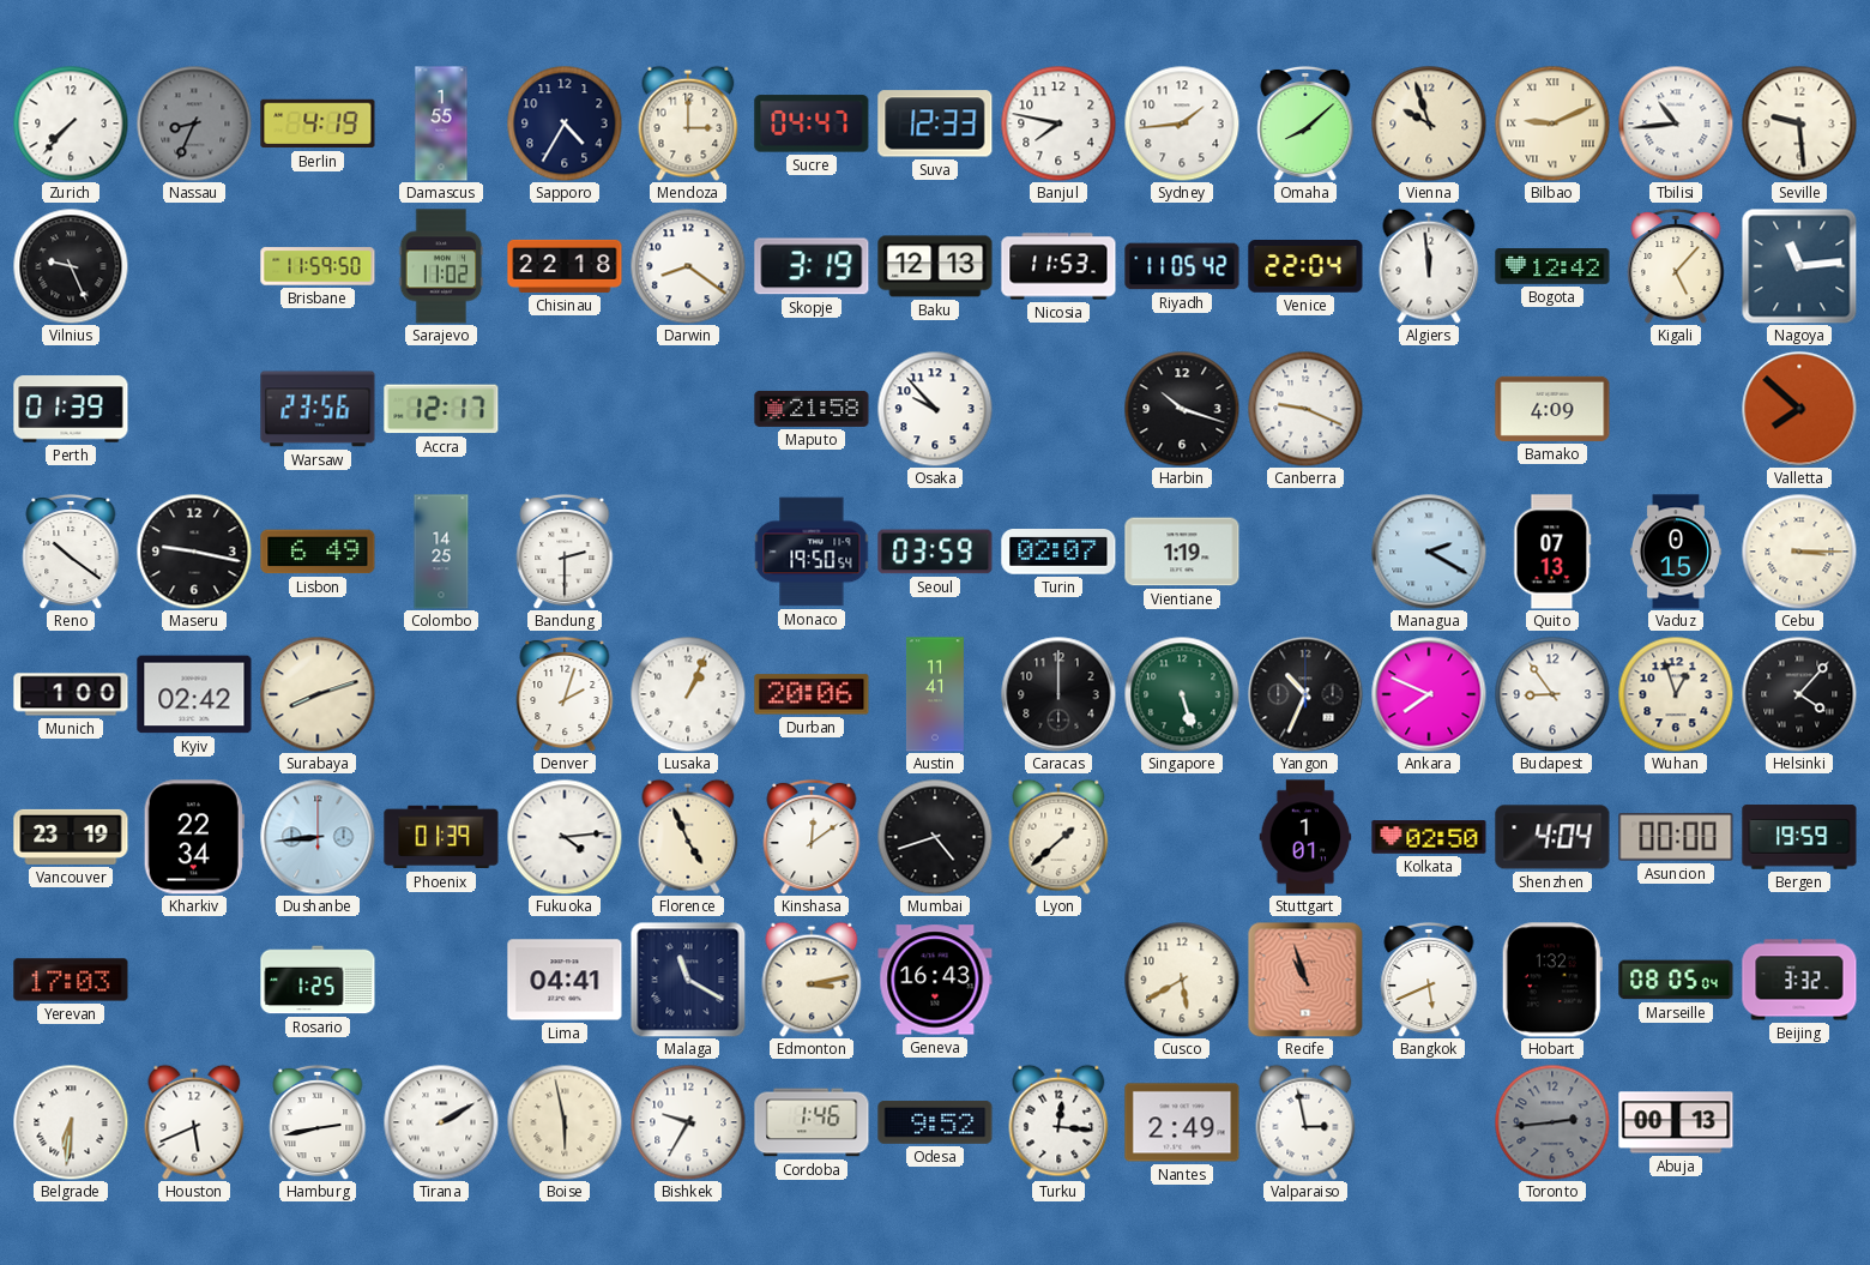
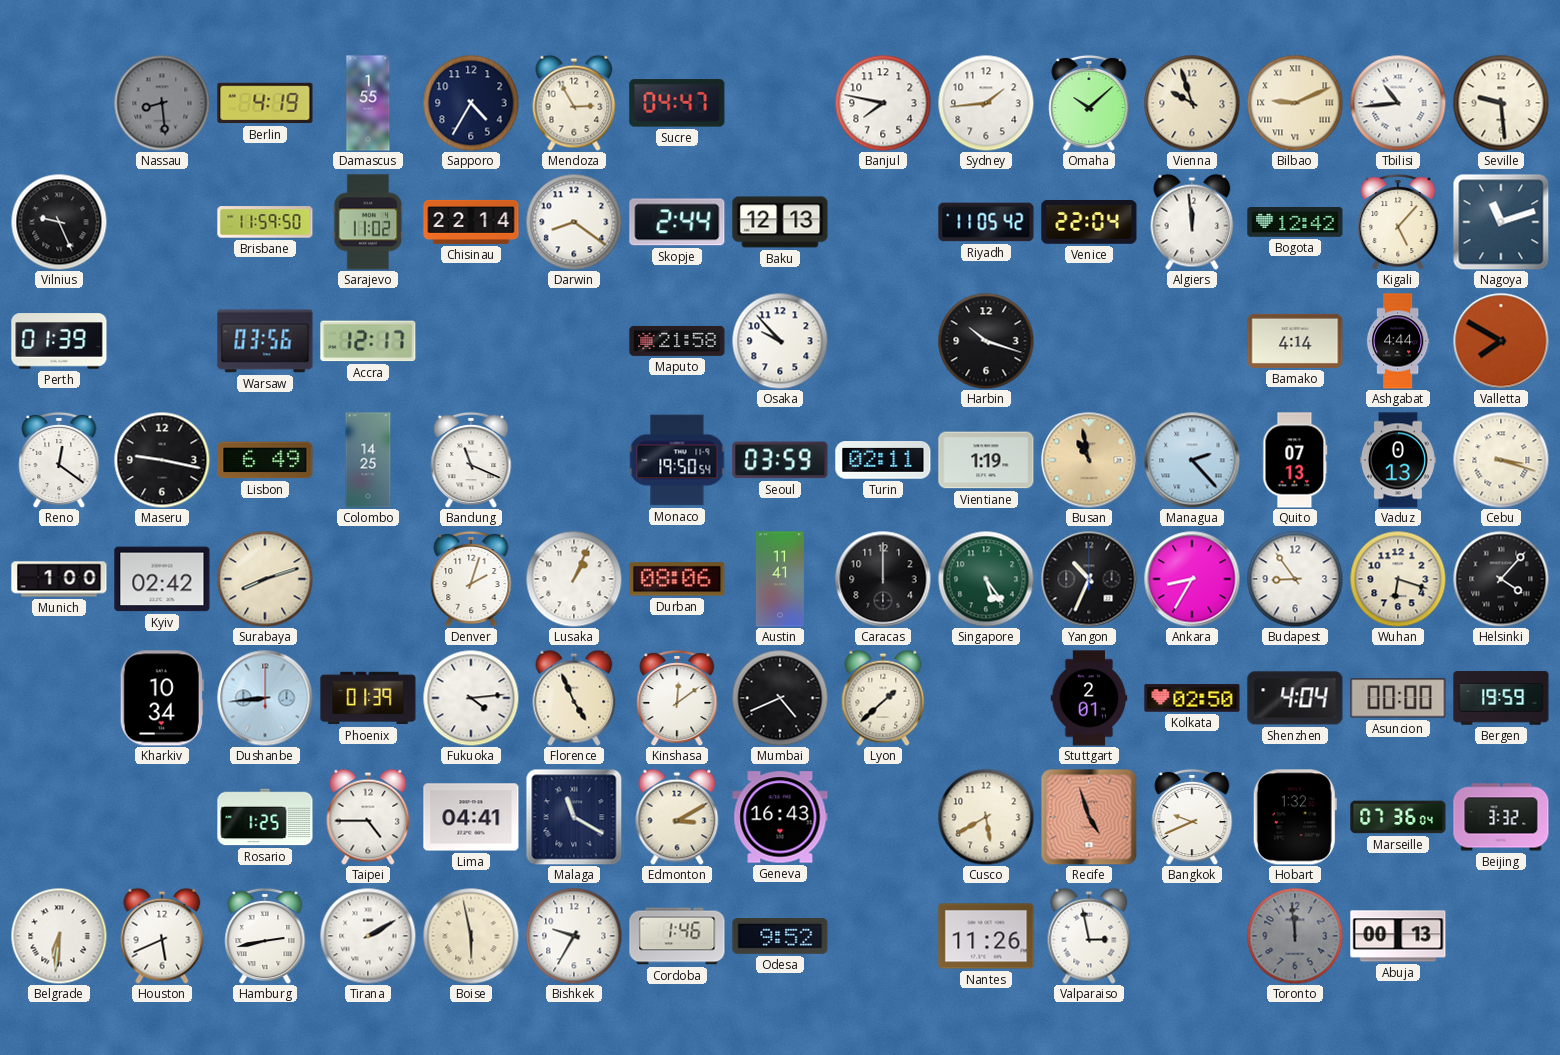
Zurich: 7:37 -> none (71, 124)
Nassau: 8:34 -> 8:29 (162, 103)
Mendoza: 3:00 -> 2:55 (574, 103)
Suva: 12:33 -> none (935, 124)
Omaha: 8:08 -> 10:08 (1089, 103)
Chisinau: 22:18 -> 22:14 (471, 222)
Skopje: 3:19 -> 2:44 (677, 222)
Nicosia: 11:53 -> none (1058, 266)
Nagoya: 11:14 -> 11:12 (1501, 222)
Warsaw: 23:56 -> 03:56 (265, 341)
Canberra: 9:19 -> none (1305, 409)
Bamako: 4:09 -> 4:14 (1295, 341)
Ashgabat: none -> 4:44 (1398, 341)
Valletta: 7:52 -> 7:50 (1501, 341)
Reno: 10:21 -> 12:21 (59, 460)
Bandung: 2:30 -> 11:19 (471, 460)
Turin: 02:07 -> 02:11 (883, 461)
Busan: none -> 10:58 (1089, 460)
Managua: 2:20 -> 2:23 (1192, 460)
Vaduz: 0:15 -> 0:13 (1398, 460)
Cebu: 3:15 -> 3:18 (1501, 460)
Durban: 20:06 -> 08:06 (677, 579)
Singapore: 5:27 -> 5:24 (986, 579)
Ankara: 7:49 -> 8:35 (1192, 579)
Wuhan: 12:57 -> 6:18 (1398, 579)
Vancouver: 23:19 -> none (71, 837)
Kharkiv: 22:34 -> 10:34 (162, 698)
Mumbai: 4:42 -> 4:41 (780, 698)
Stuttgart: 1:01 -> 2:01 (1089, 698)
Yerevan: 17:03 -> none (71, 980)
Taipei: none -> 4:45 (368, 817)
Edmonton: 3:13 -> 3:10 (677, 817)
Recife: 10:57 -> 4:57 (1089, 817)
Bangkok: 5:41 -> 9:41 (1192, 817)
Marseille: 08:05 -> 07:36 (1398, 817)
Turku: 12:16 -> none (1058, 1122)
Nantes: 2:49 -> 11:26 (986, 936)
Toronto: 2:44 -> 11:59 (1295, 936)
